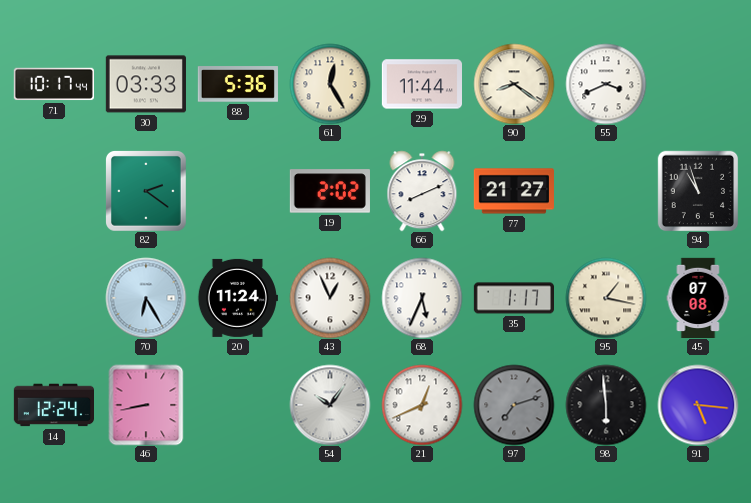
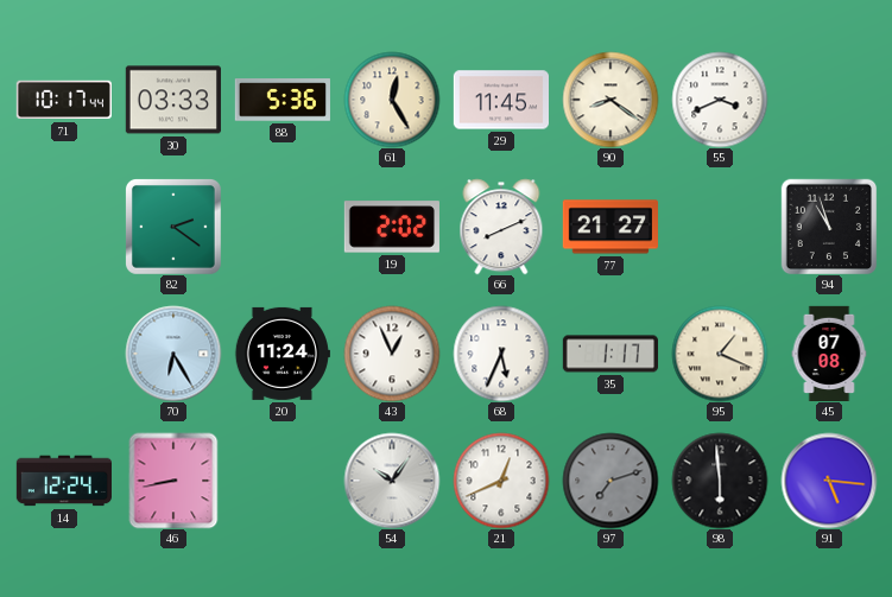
29: 11:44 -> 11:45 (500, 100)
95: 1:17 -> 1:19 (720, 354)
